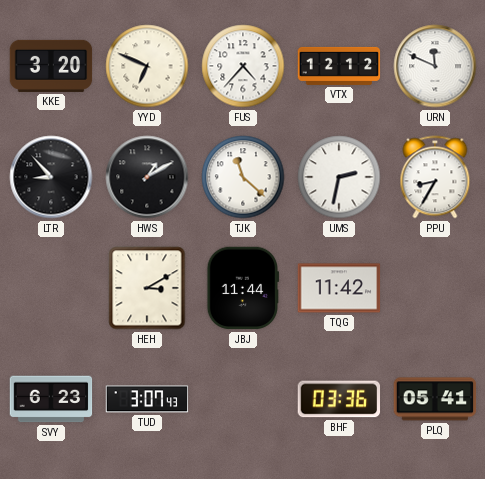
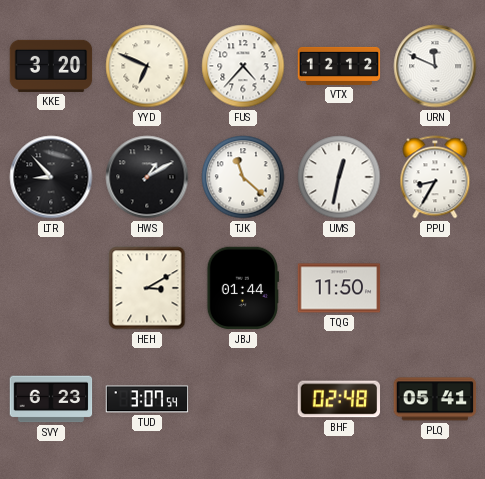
UMS: 2:32 -> 12:32 (339, 177)
JBJ: 11:44 -> 01:44 (243, 288)
TQG: 11:42 -> 11:50 (339, 288)
TUD: 3:07:43 -> 3:07:54 (147, 399)
BHF: 03:36 -> 02:48 (339, 399)
